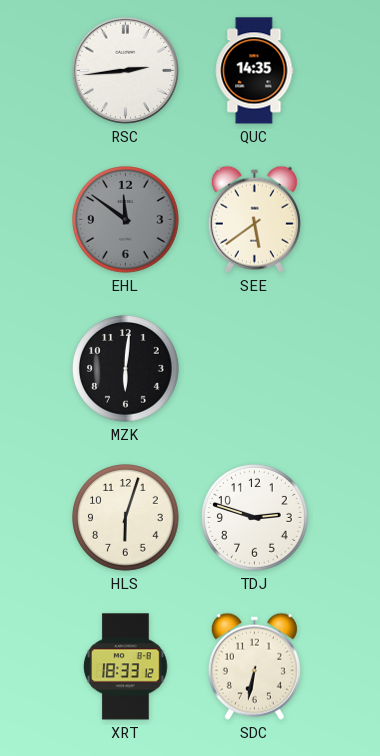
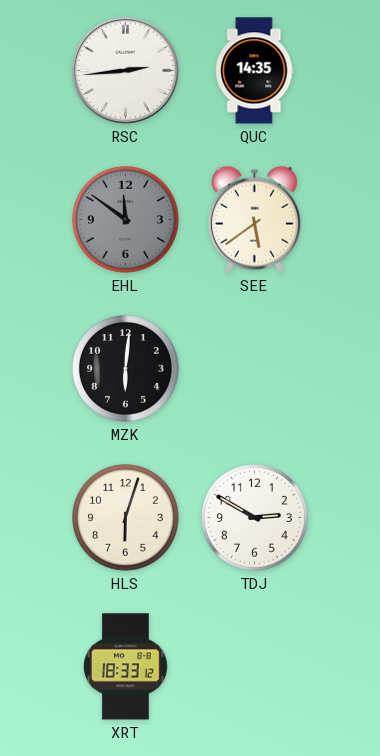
TDJ: 2:48 -> 2:50 (255, 518)
SDC: 6:32 -> none (254, 666)
